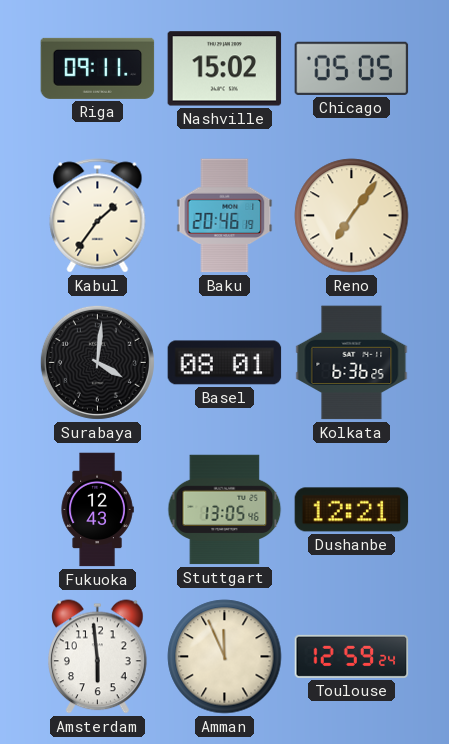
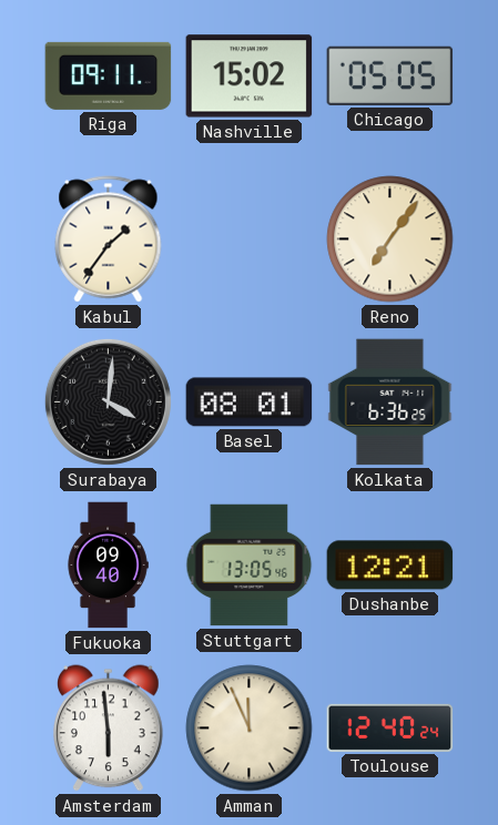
Baku: 20:46 -> none (225, 216)
Fukuoka: 12:43 -> 09:40 (108, 566)
Toulouse: 12:59 -> 12:40 (390, 727)
